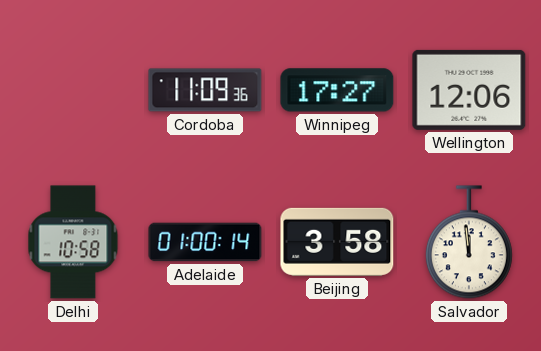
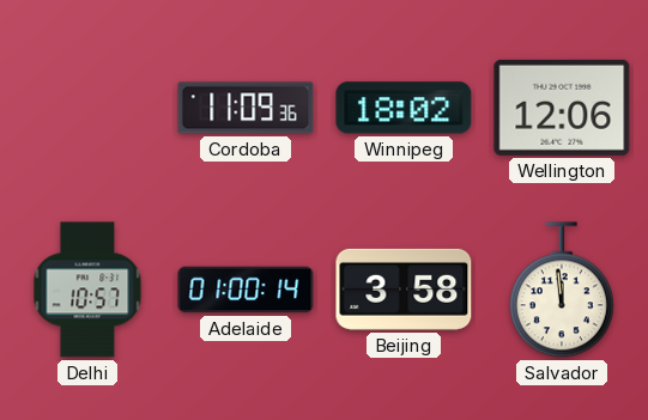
Winnipeg: 17:27 -> 18:02 (404, 108)
Delhi: 10:58 -> 10:57 (87, 290)
